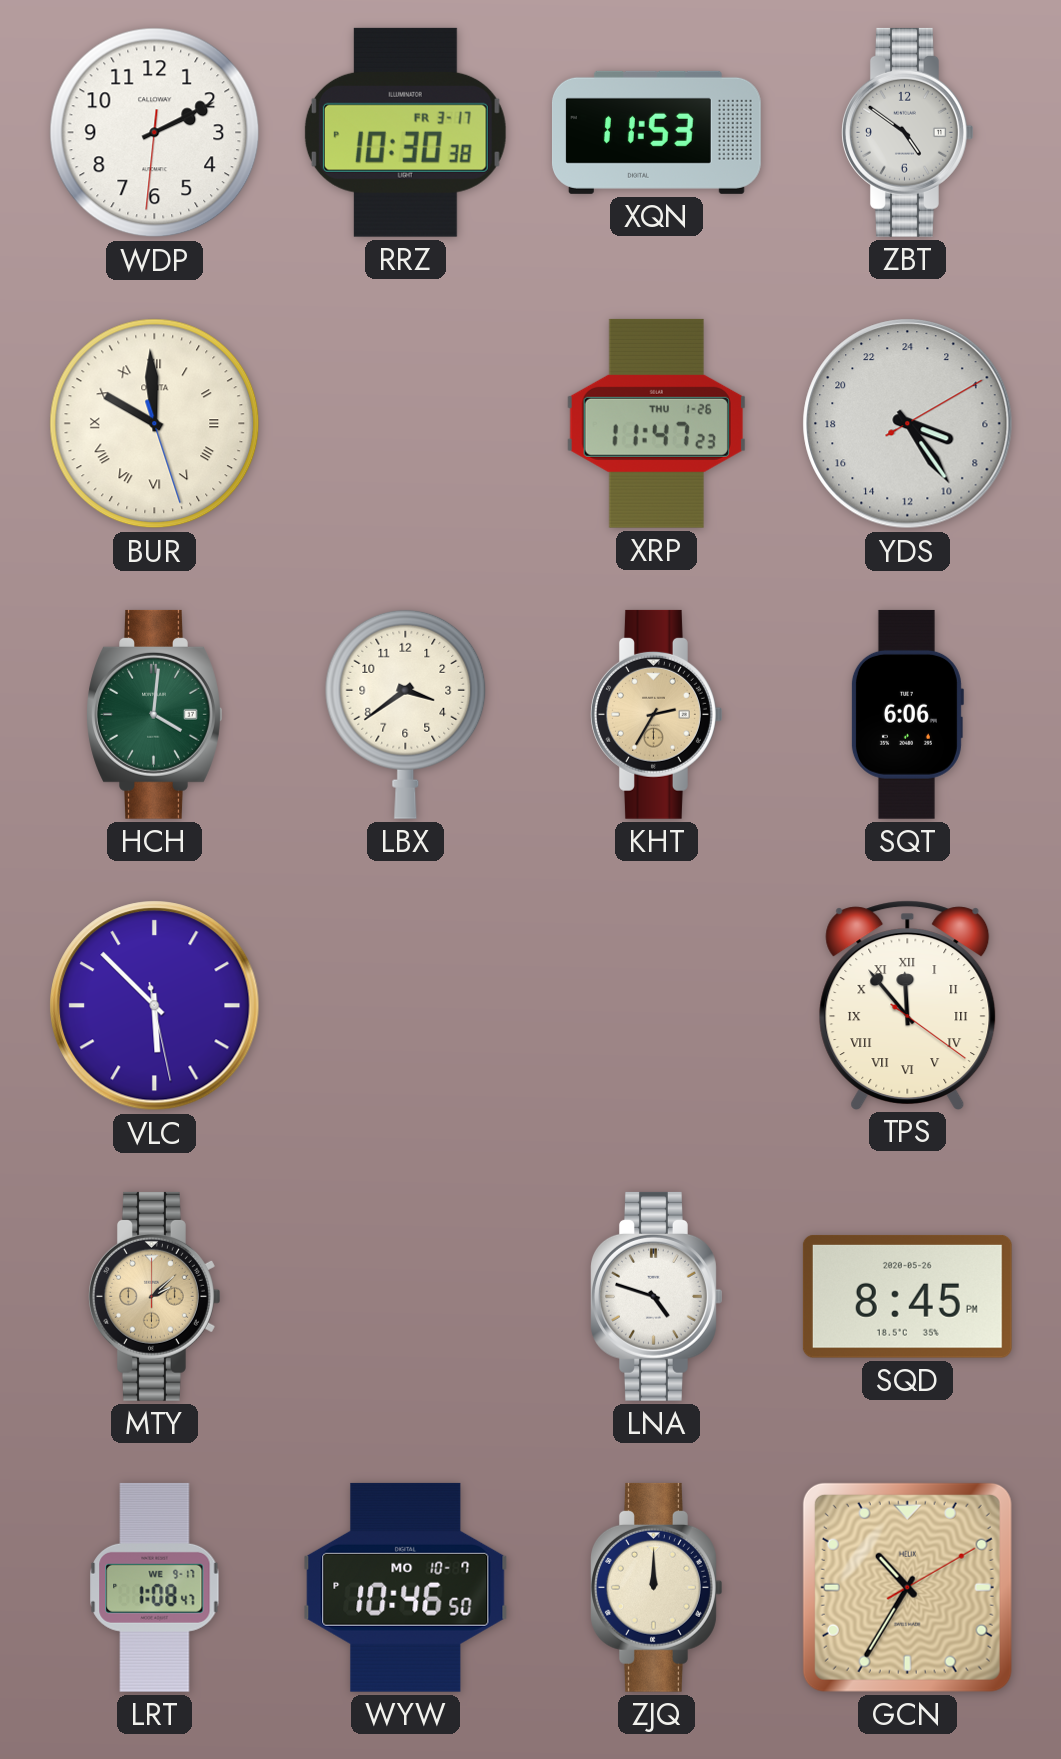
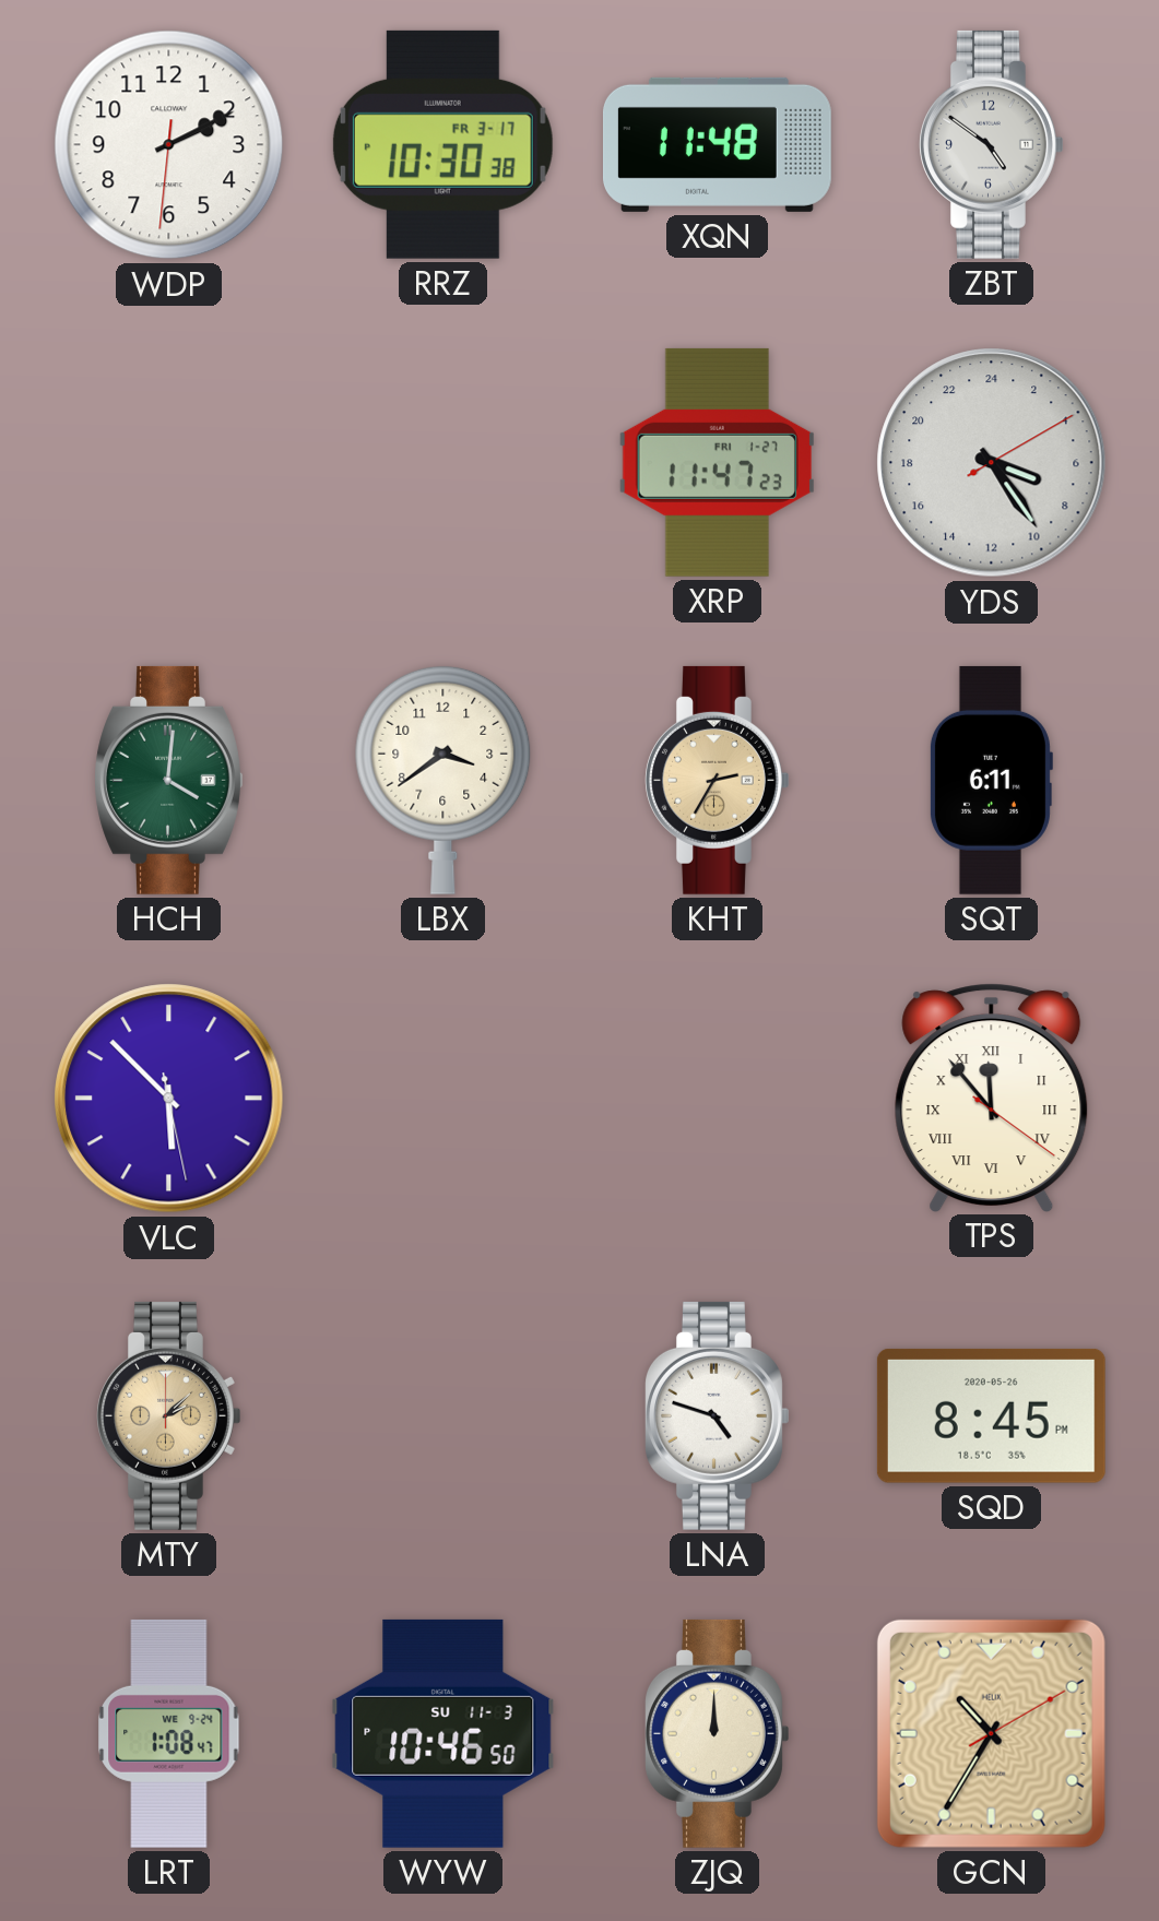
XQN: 11:53 -> 11:48 (717, 144)
BUR: 9:59 -> none (155, 424)
XRP date: THU 1-26 -> FRI 1-27 (717, 462)
SQT: 6:06 -> 6:11 (991, 780)
LRT date: WE 9-17 -> WE 9-24 (169, 1733)
WYW date: MO 10-7 -> SU 11-3 (444, 1733)
